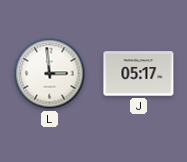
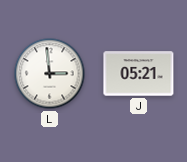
J: 05:17 -> 05:21 (139, 74)
